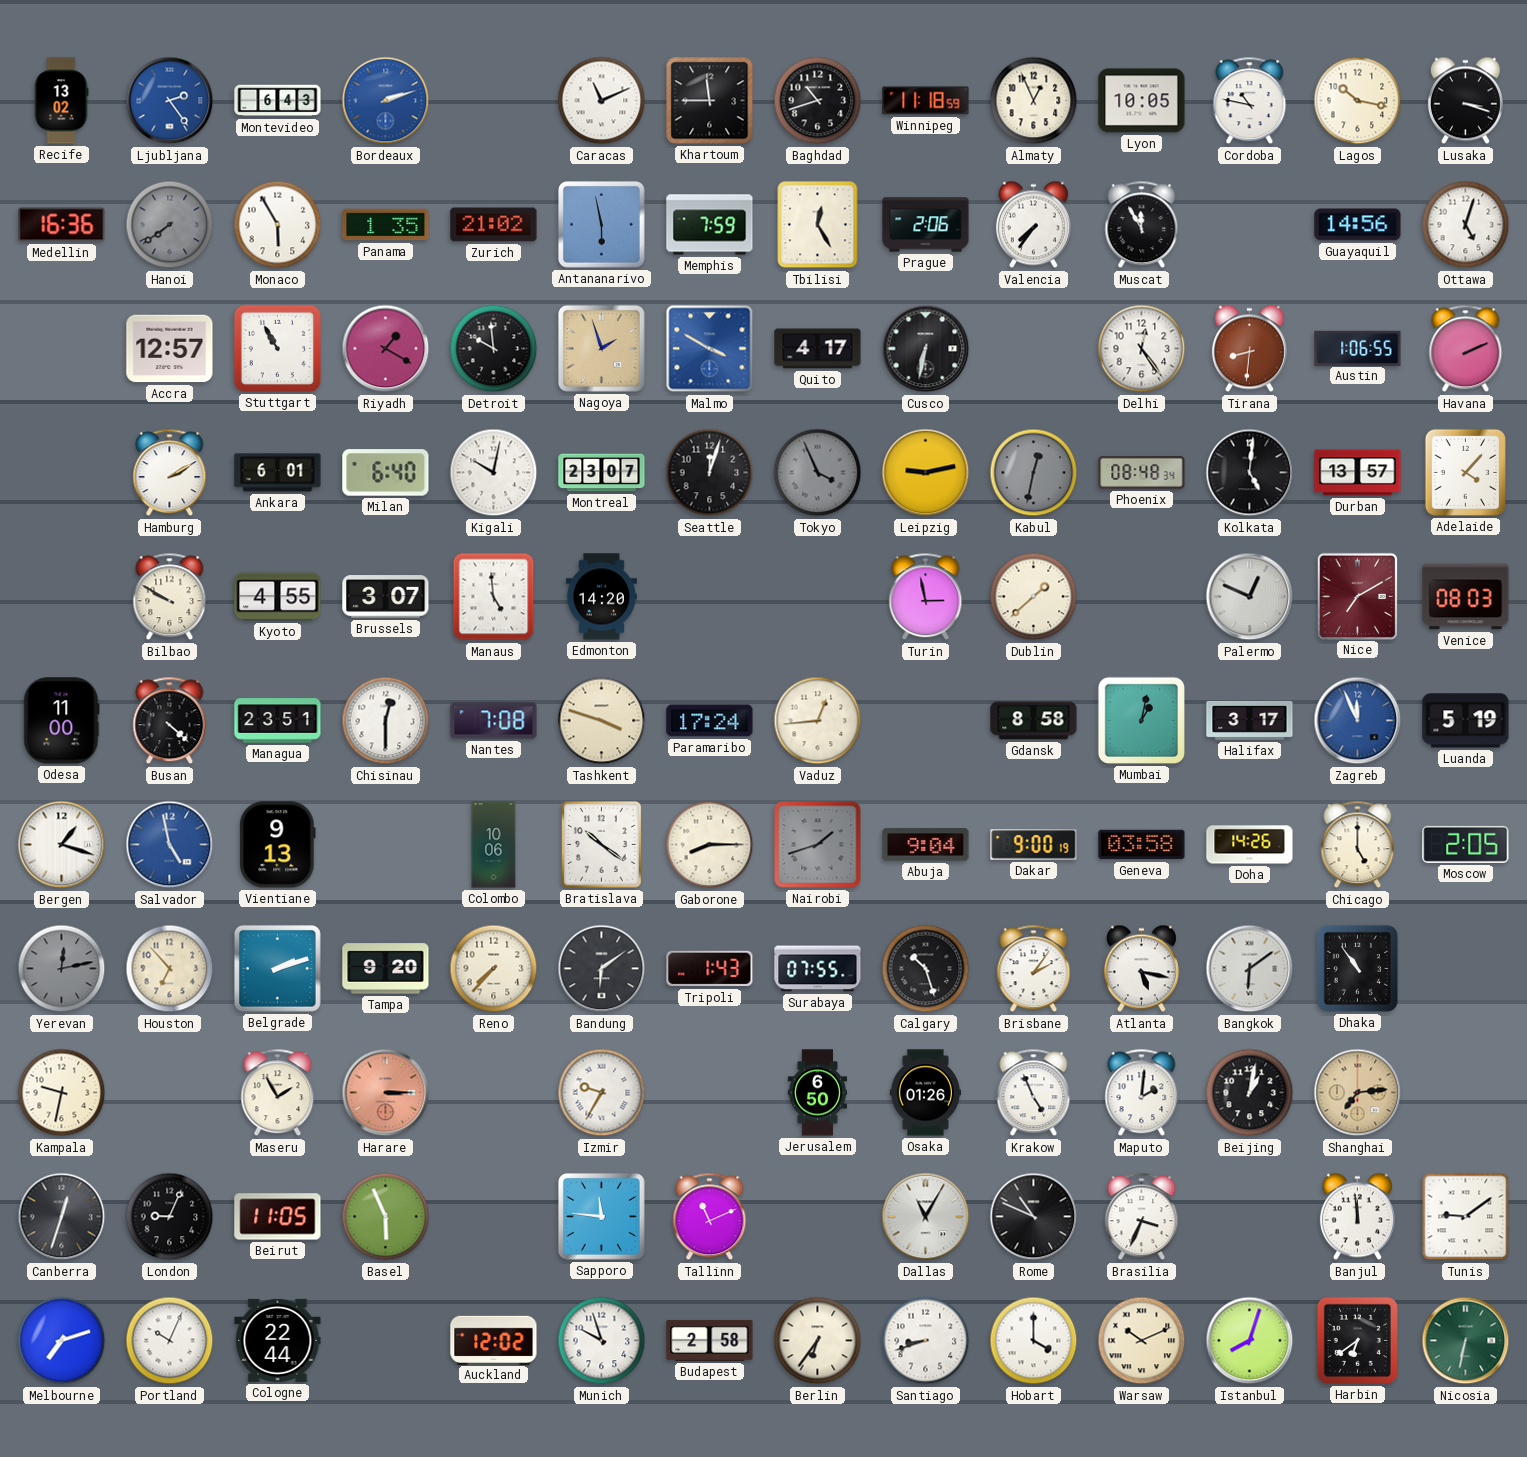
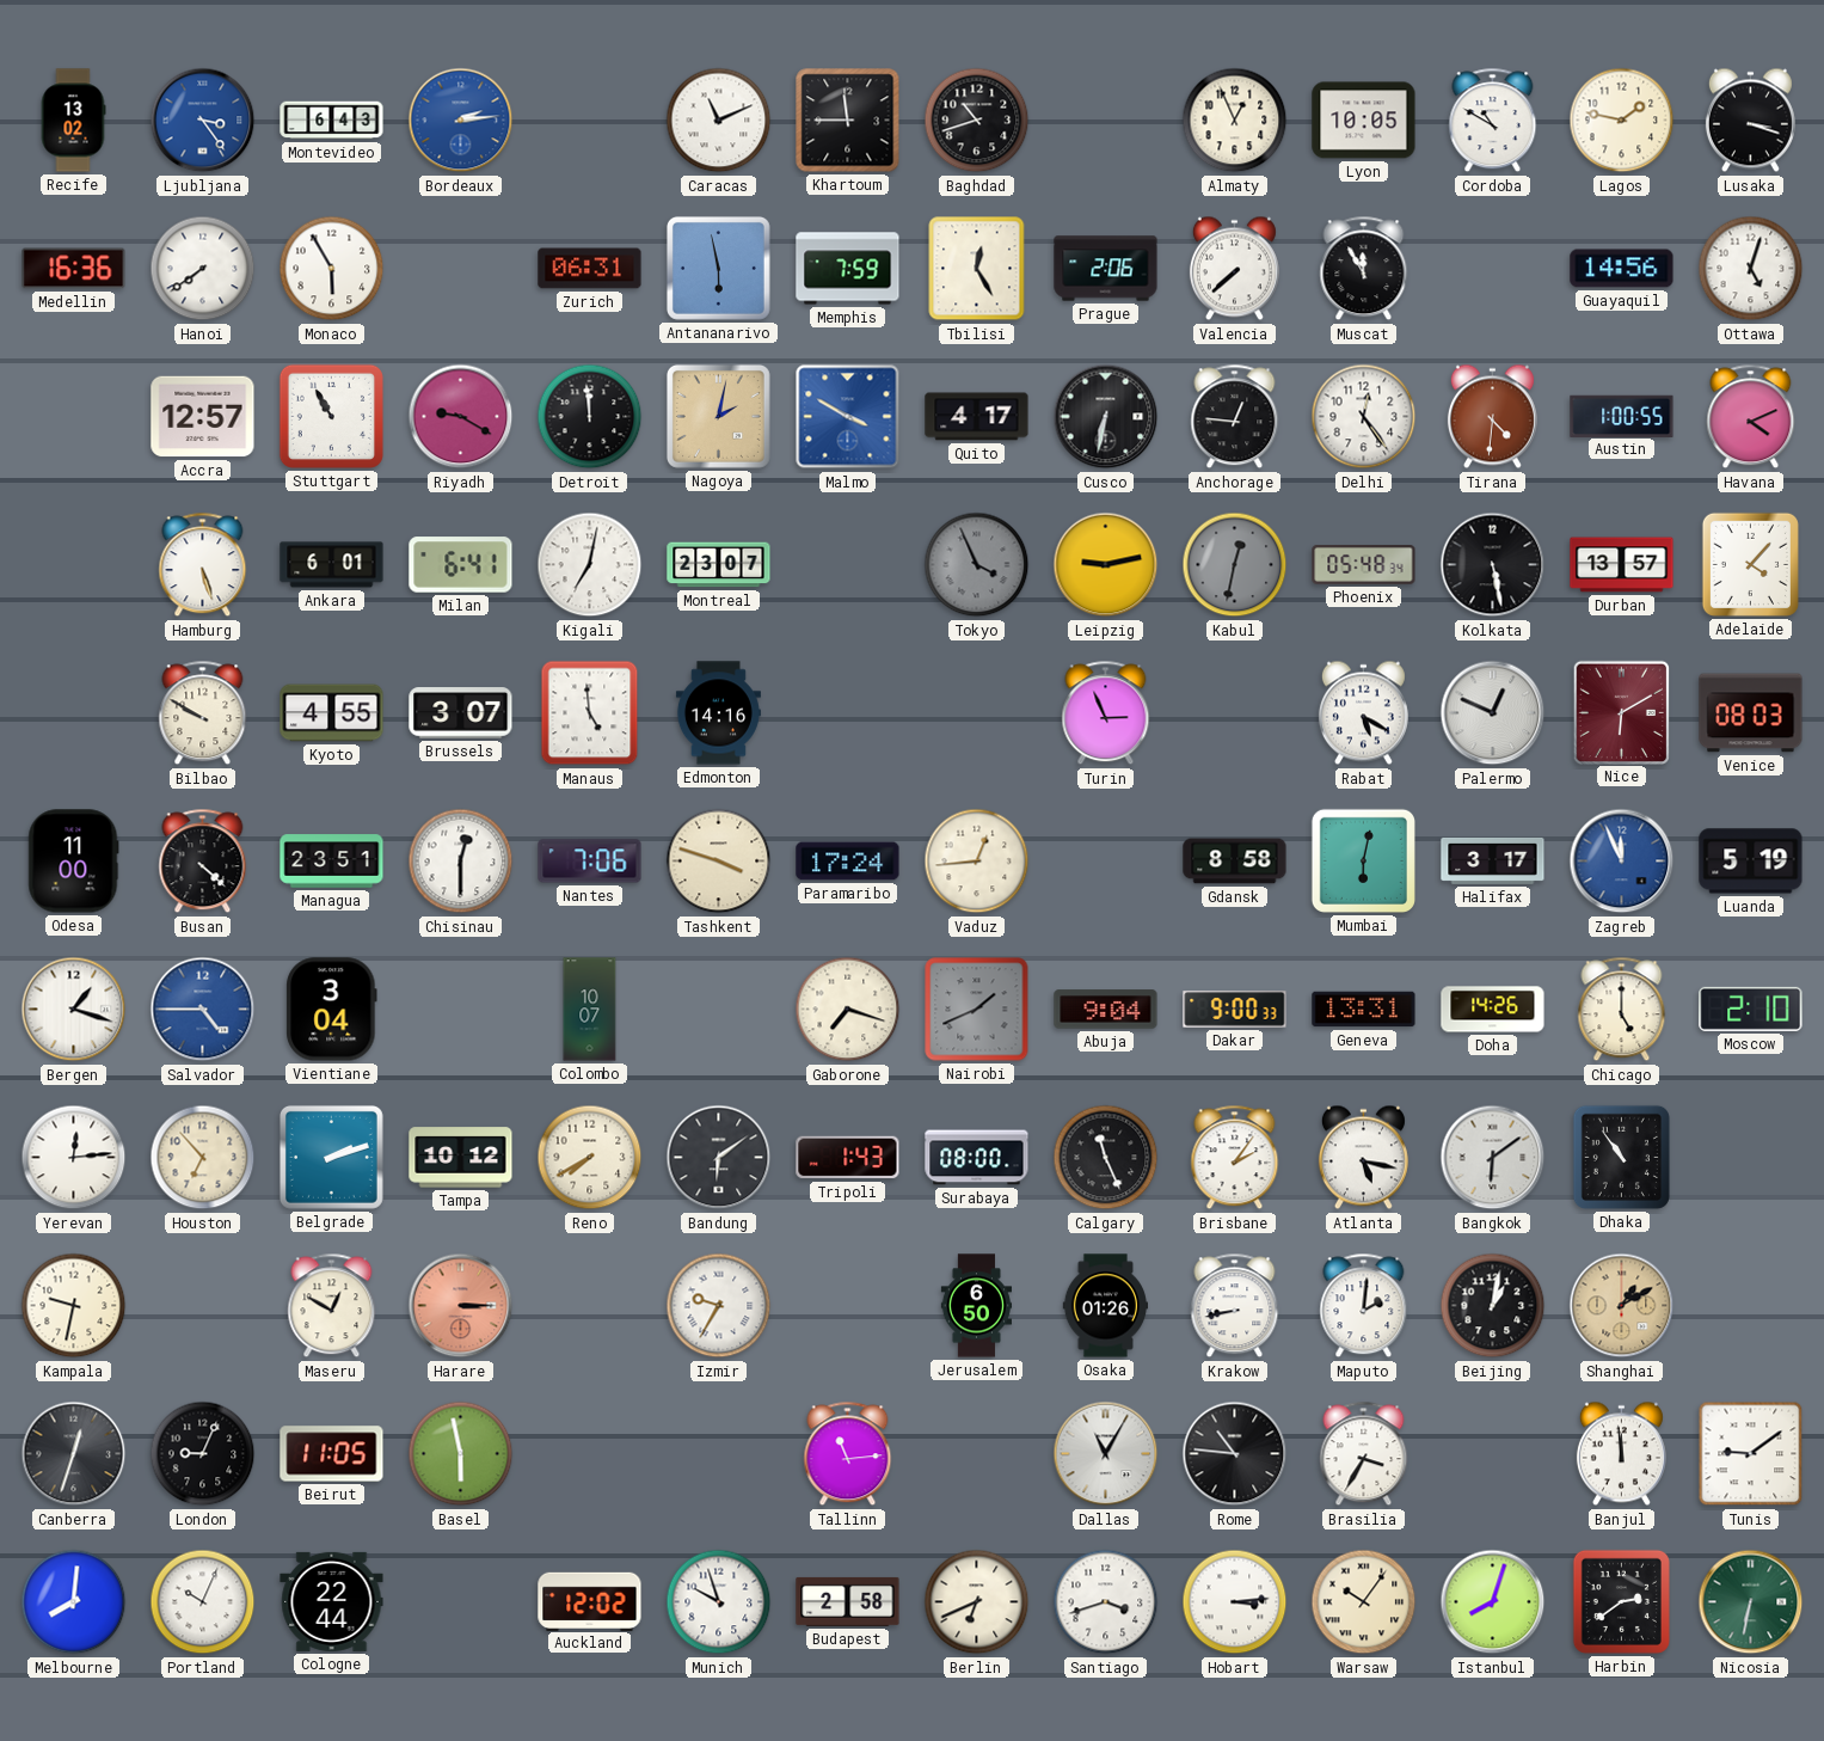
Ljubljana: 2:24 -> 3:24 (203, 121)
Bordeaux: 2:12 -> 2:14 (461, 121)
Winnipeg: 11:18 -> none (926, 101)
Cordoba: 10:47 -> 10:50 (1493, 121)
Lagos: 10:17 -> 1:47 (1622, 121)
Hanoi dial: grey -> white (203, 269)
Panama: 1:35 -> none (386, 225)
Zurich: 21:02 -> 06:31 (590, 269)
Valencia: 7:36 -> 7:38 (1234, 269)
Riyadh: 1:20 -> 9:20 (461, 417)
Detroit: 9:59 -> 11:59 (590, 417)
Nagoya: 1:57 -> 2:02 (718, 416)
Anchorage: none -> 12:46 (1235, 417)
Tirana: 8:31 -> 4:31 (1492, 417)
Austin: 1:06 -> 1:00 (1622, 416)
Havana: 2:11 -> 4:11 (1751, 417)
Hamburg: 2:10 -> 5:27 (203, 565)
Milan: 6:40 -> 6:41 (461, 565)
Kigali: 10:02 -> 7:02 (590, 565)
Seattle: 12:03 -> none (710, 473)
Phoenix: 08:48 -> 05:48 (1364, 565)
Kolkata: 5:01 -> 5:28 (1493, 565)
Edmonton: 14:20 -> 14:16 (718, 713)
Turin: 2:58 -> 2:56 (1106, 713)
Dublin: 1:38 -> none (1034, 597)
Rabat: none -> 5:20 (1363, 713)
Nice: 7:10 -> 6:10 (1621, 712)
Nantes: 7:08 -> 7:06 (590, 862)
Mumbai: 1:02 -> 6:02 (1363, 860)
Salvador: 4:58 -> 4:45 (203, 1010)
Vientiane: 9:13 -> 3:04 (332, 1010)
Colombo: 10:06 -> 10:07 (590, 1010)
Bratislava: 10:21 -> none (602, 845)
Gaborone: 8:15 -> 7:18 (848, 1010)
Nairobi: 1:42 -> 1:41 (977, 1010)
Dakar: 9:00:19 -> 9:00:33 (1235, 1010)
Geneva: 03:58 -> 13:31 (1364, 1010)
Moscow: 2:05 -> 2:10 (1751, 1009)
Yerevan: 12:13 -> 12:14 (74, 1158)
Yerevan dial: grey -> white (74, 1158)
Tampa: 9:20 -> 10:12 (461, 1158)
Reno: 7:37 -> 7:40 (590, 1158)
Surabaya: 07:55 -> 08:00 (977, 1158)
Calgary: 10:27 -> 11:26 (1106, 1158)
Maseru: 1:55 -> 12:50 (332, 1306)
Krakow: 4:56 -> 8:43 (1235, 1306)
Shanghai: 7:14 -> 1:10 (1622, 1306)
Basel: 5:56 -> 5:58 (461, 1454)
Sapporo: 11:46 -> none (601, 1216)
Tallinn: 11:11 -> 11:14 (848, 1454)
Rome: 10:49 -> 10:46 (1235, 1454)
Brasilia: 3:34 -> 3:35 (1364, 1454)
Melbourne: 7:12 -> 8:01 (74, 1602)
Berlin: 6:36 -> 6:41 (977, 1602)
Santiago: 8:42 -> 3:42 (1106, 1602)
Hobart: 4:00 -> 3:14 (1235, 1602)
Warsaw: 10:11 -> 10:06 (1364, 1602)
Harbin: 6:39 -> 2:39 (1621, 1601)
